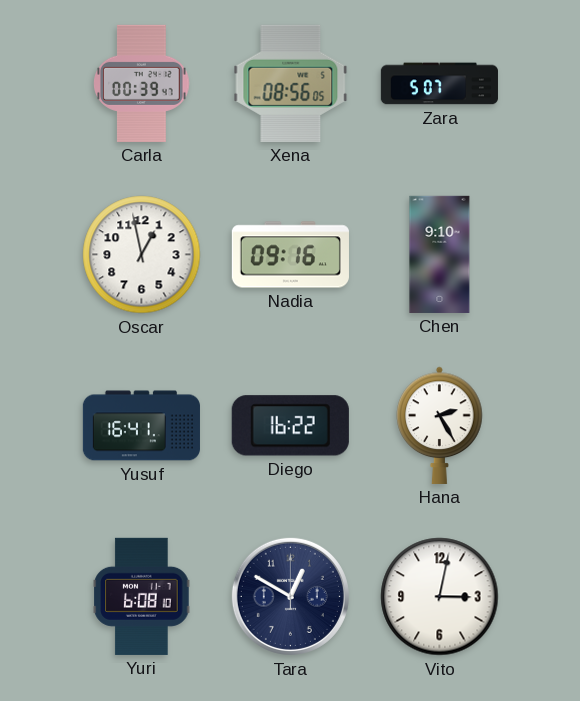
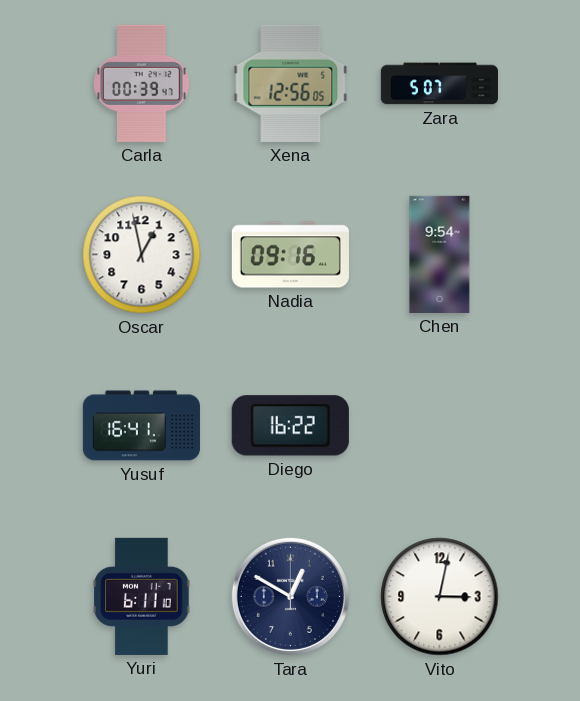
Xena: 08:56 -> 12:56 (291, 83)
Chen: 9:10 -> 9:54 (440, 254)
Hana: 2:25 -> none (440, 425)
Yuri: 6:08 -> 6:11 (142, 596)
